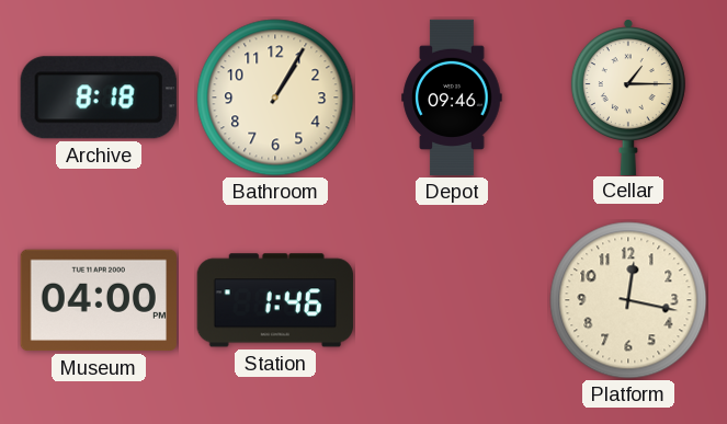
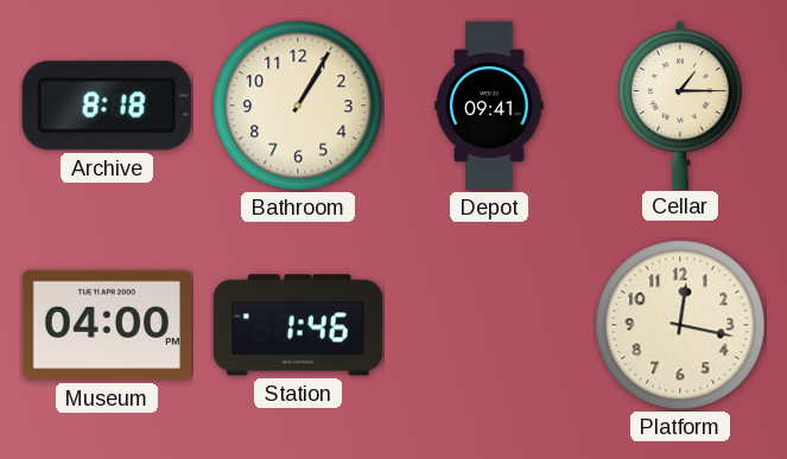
Depot: 09:46 -> 09:41 (489, 106)
